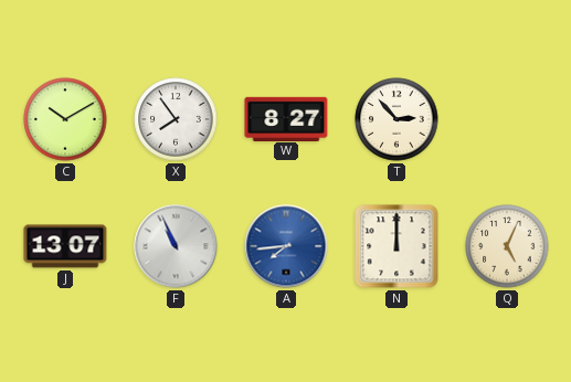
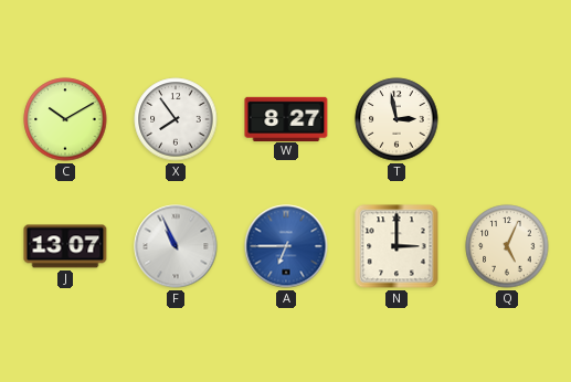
T: 2:53 -> 2:58 (396, 119)
A: 7:44 -> 6:45 (286, 246)
N: 12:00 -> 3:00 (396, 246)
